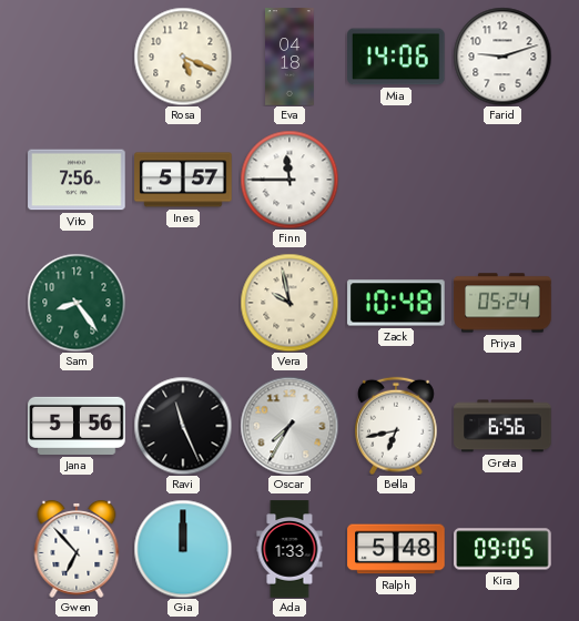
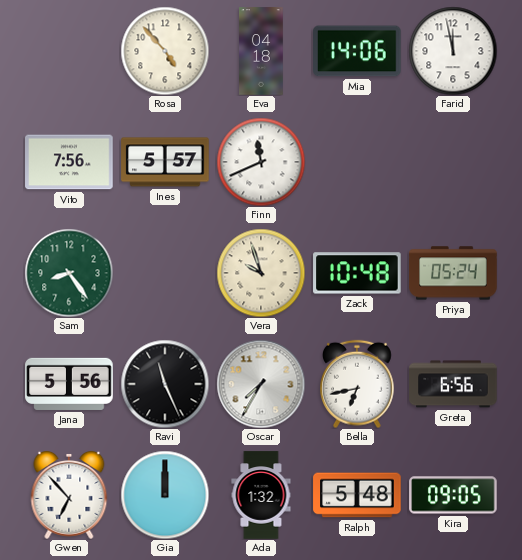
Rosa: 5:19 -> 4:53 (165, 51)
Farid: 9:12 -> 11:58 (453, 51)
Finn: 11:45 -> 11:41 (261, 162)
Vera: 9:58 -> 9:57 (261, 273)
Ada: 1:33 -> 1:32 (261, 495)
